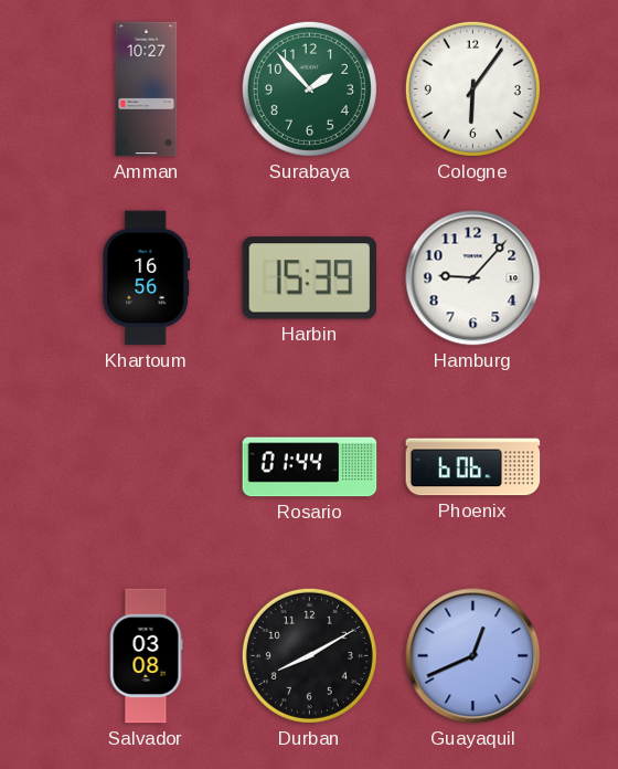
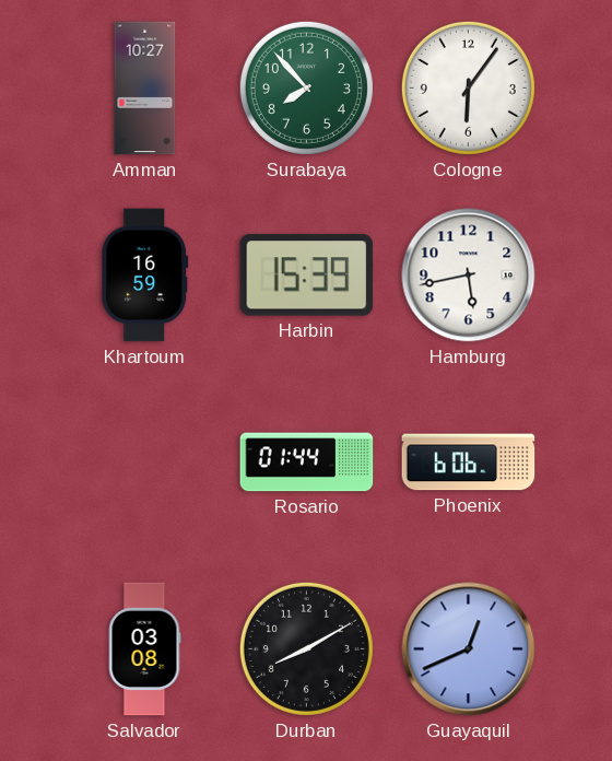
Surabaya: 1:53 -> 7:53 (306, 87)
Khartoum: 16:56 -> 16:59 (145, 276)
Hamburg: 9:07 -> 5:43 (469, 276)
